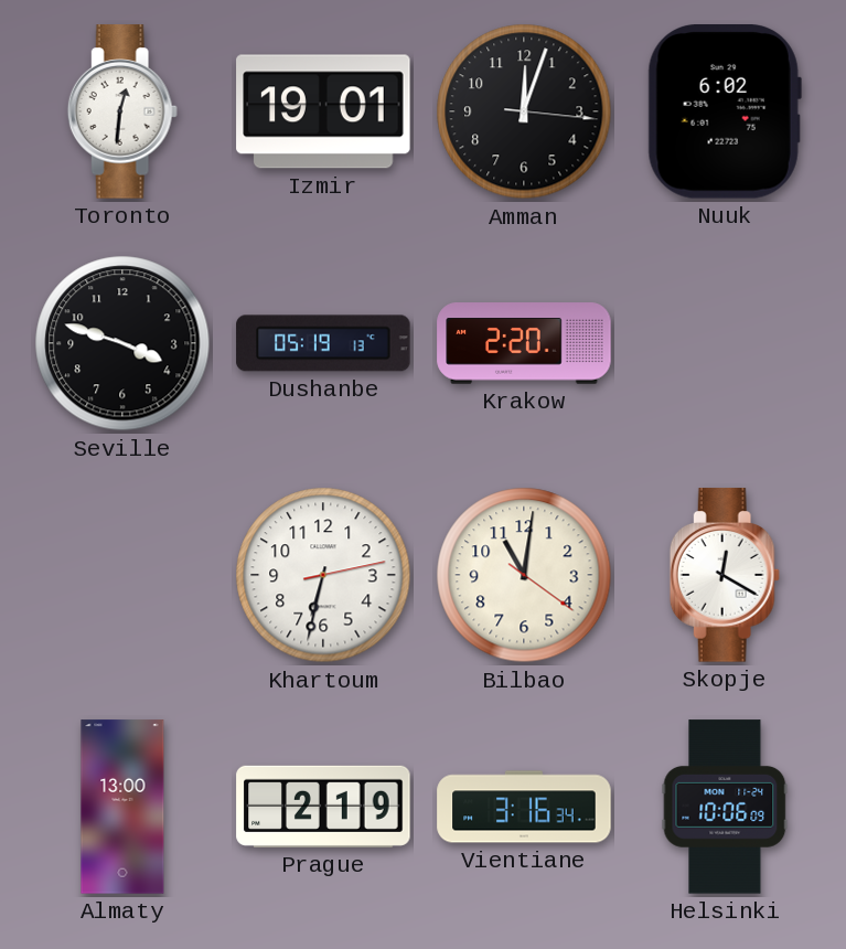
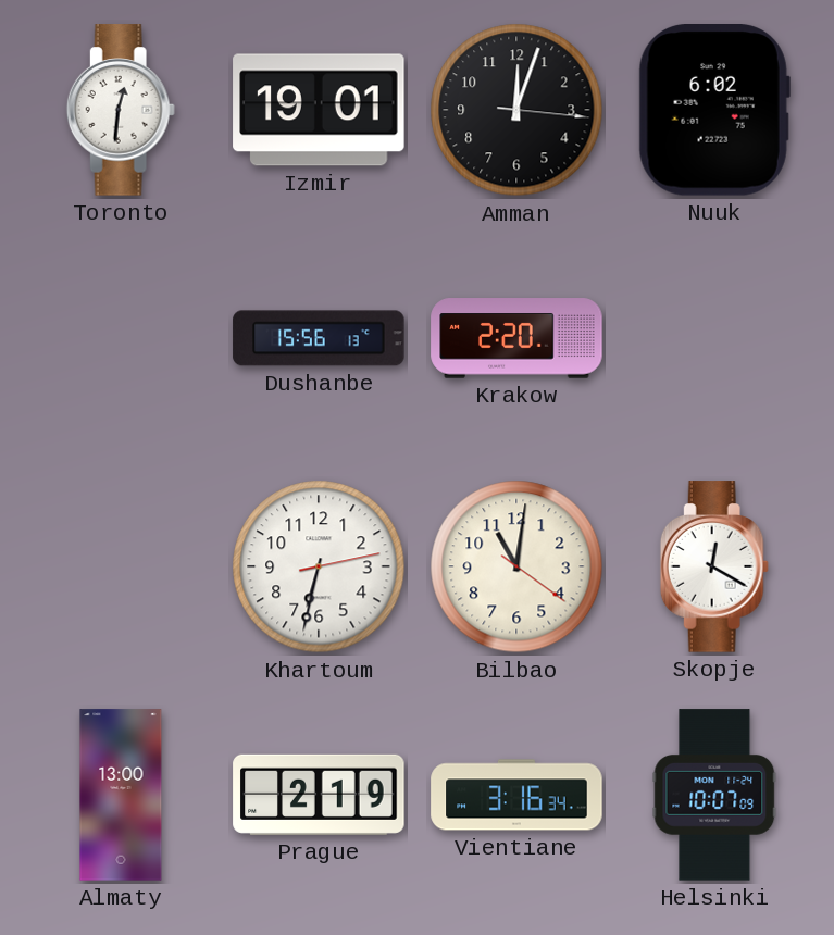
Seville: 3:48 -> none (122, 343)
Dushanbe: 05:19 -> 15:56 (319, 338)
Helsinki: 10:06 -> 10:07 (714, 795)
